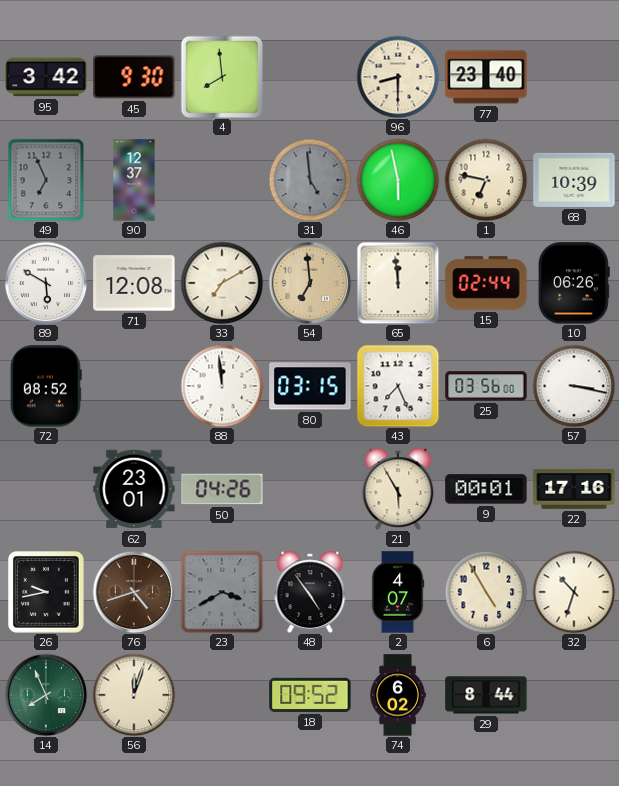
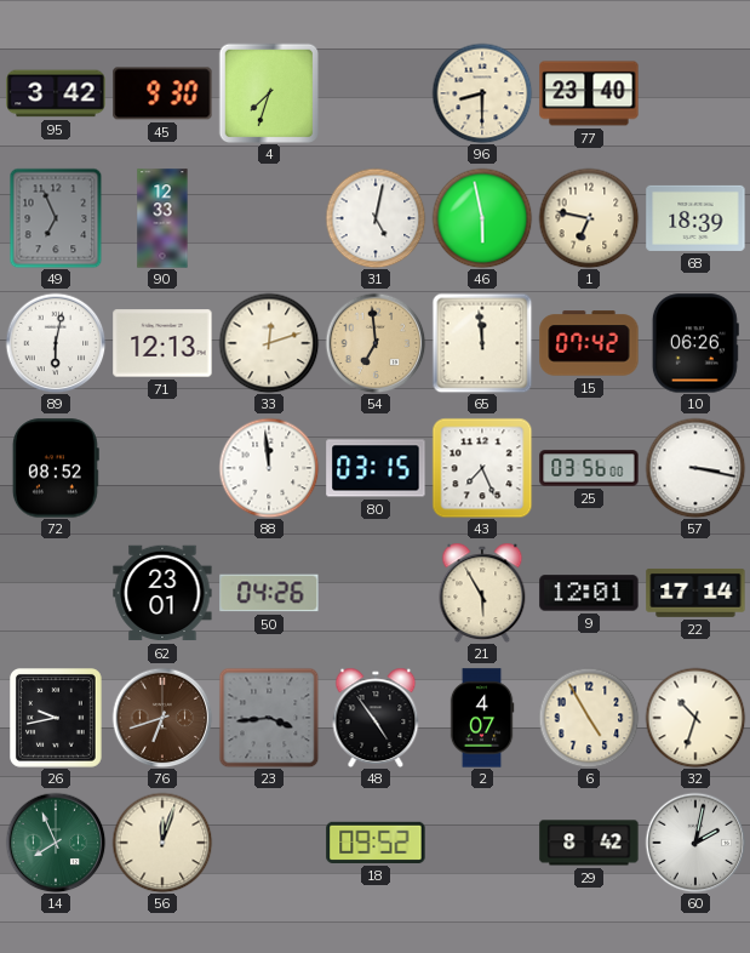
4: 7:59 -> 7:33 (269, 93)
90: 12:37 -> 12:33 (162, 218)
31: 4:59 -> 5:02 (376, 218)
31 dial: grey -> white (376, 218)
68: 10:39 -> 18:39 (695, 218)
89: 5:50 -> 6:02 (56, 343)
71: 12:08 -> 12:13 (162, 343)
33: 7:10 -> 12:12 (269, 343)
15: 02:44 -> 07:42 (589, 343)
9: 00:01 -> 12:01 (589, 593)
22: 17:16 -> 17:14 (695, 593)
76: 4:42 -> 6:42 (162, 718)
23: 3:40 -> 3:44 (269, 718)
74: 6:02 -> none (398, 695)
29: 8:44 -> 8:42 (589, 843)
60: none -> 2:02 (695, 843)
